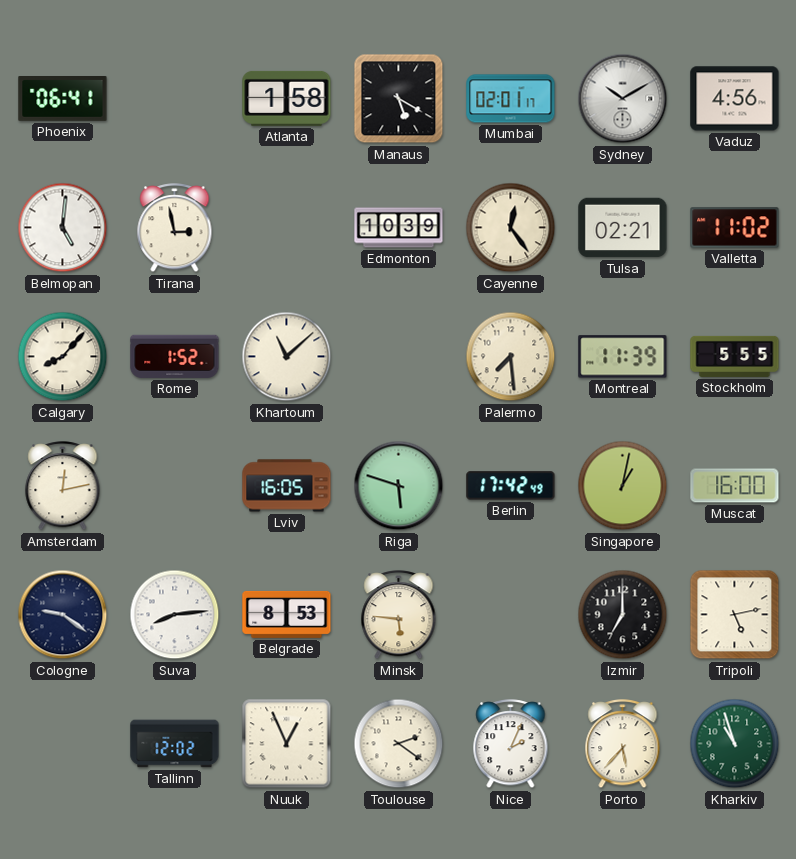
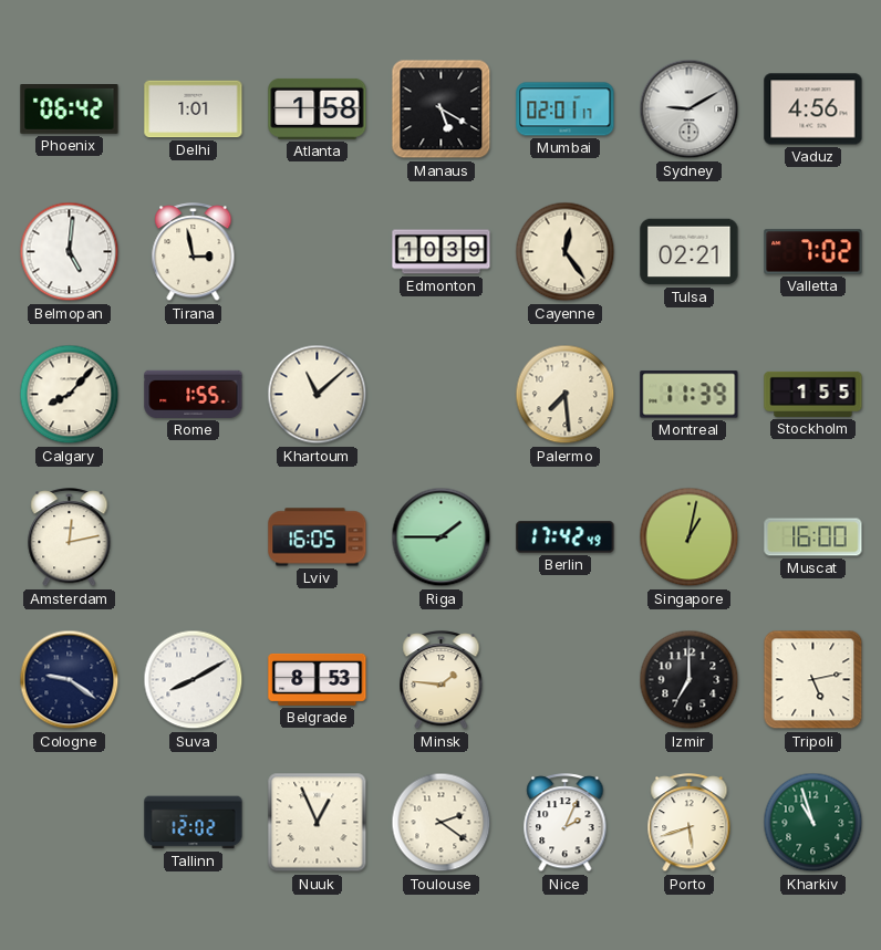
Phoenix: 06:41 -> 06:42 (70, 109)
Delhi: none -> 1:01 (194, 109)
Sydney: 10:10 -> 9:10 (690, 109)
Valletta: 11:02 -> 7:02 (813, 252)
Rome: 1:52 -> 1:55 (194, 394)
Stockholm: 5:55 -> 1:55 (813, 394)
Riga: 5:48 -> 1:45 (442, 537)
Suva: 8:14 -> 8:10 (194, 680)
Minsk: 5:46 -> 1:46 (442, 680)
Porto: 5:37 -> 5:42 (690, 823)
